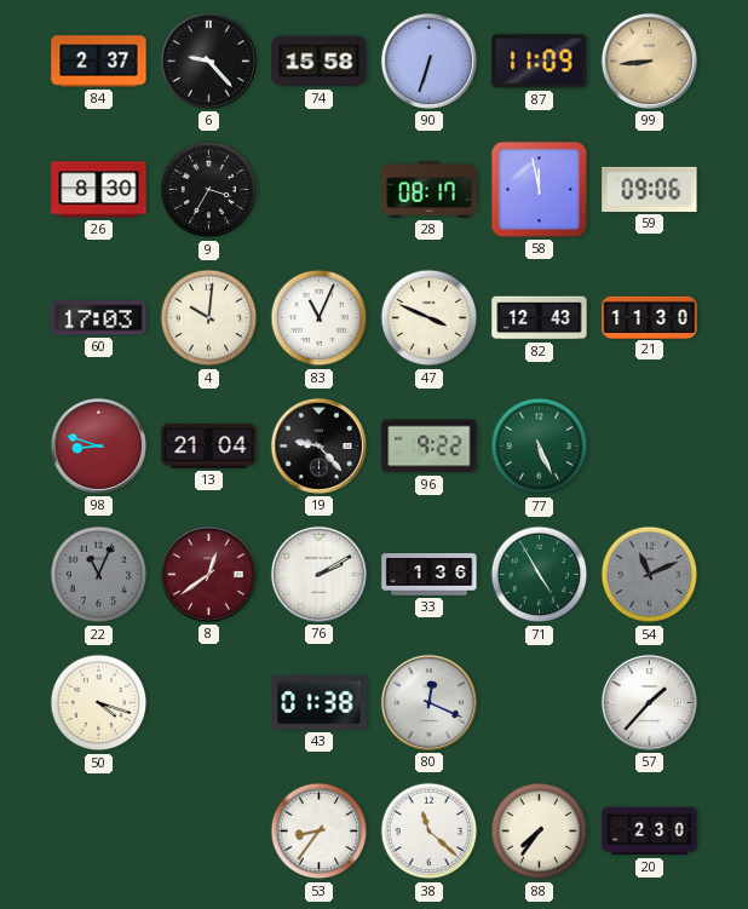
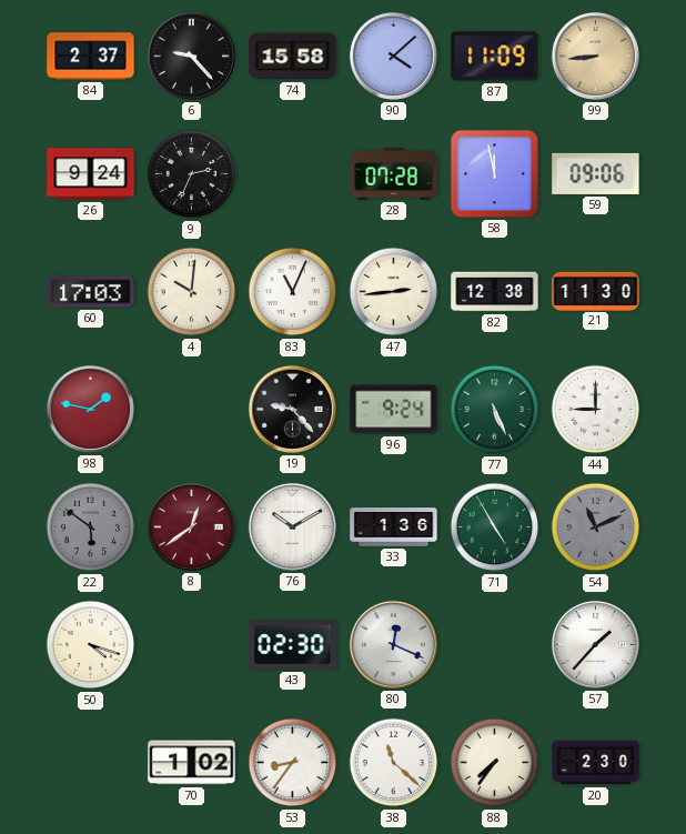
90: 6:33 -> 4:08 (393, 56)
26: 8:30 -> 9:24 (91, 174)
9: 3:35 -> 2:34 (192, 174)
28: 08:17 -> 07:28 (394, 174)
47: 3:49 -> 2:44 (394, 292)
82: 12:43 -> 12:38 (495, 292)
98: 8:48 -> 1:47 (90, 409)
13: 21:04 -> none (209, 445)
96: 9:22 -> 9:24 (394, 410)
44: none -> 9:00 (596, 410)
22: 11:04 -> 5:51 (91, 527)
76: 2:10 -> 10:10 (292, 526)
43: 01:38 -> 02:30 (293, 644)
70: none -> 1:02 (192, 763)
